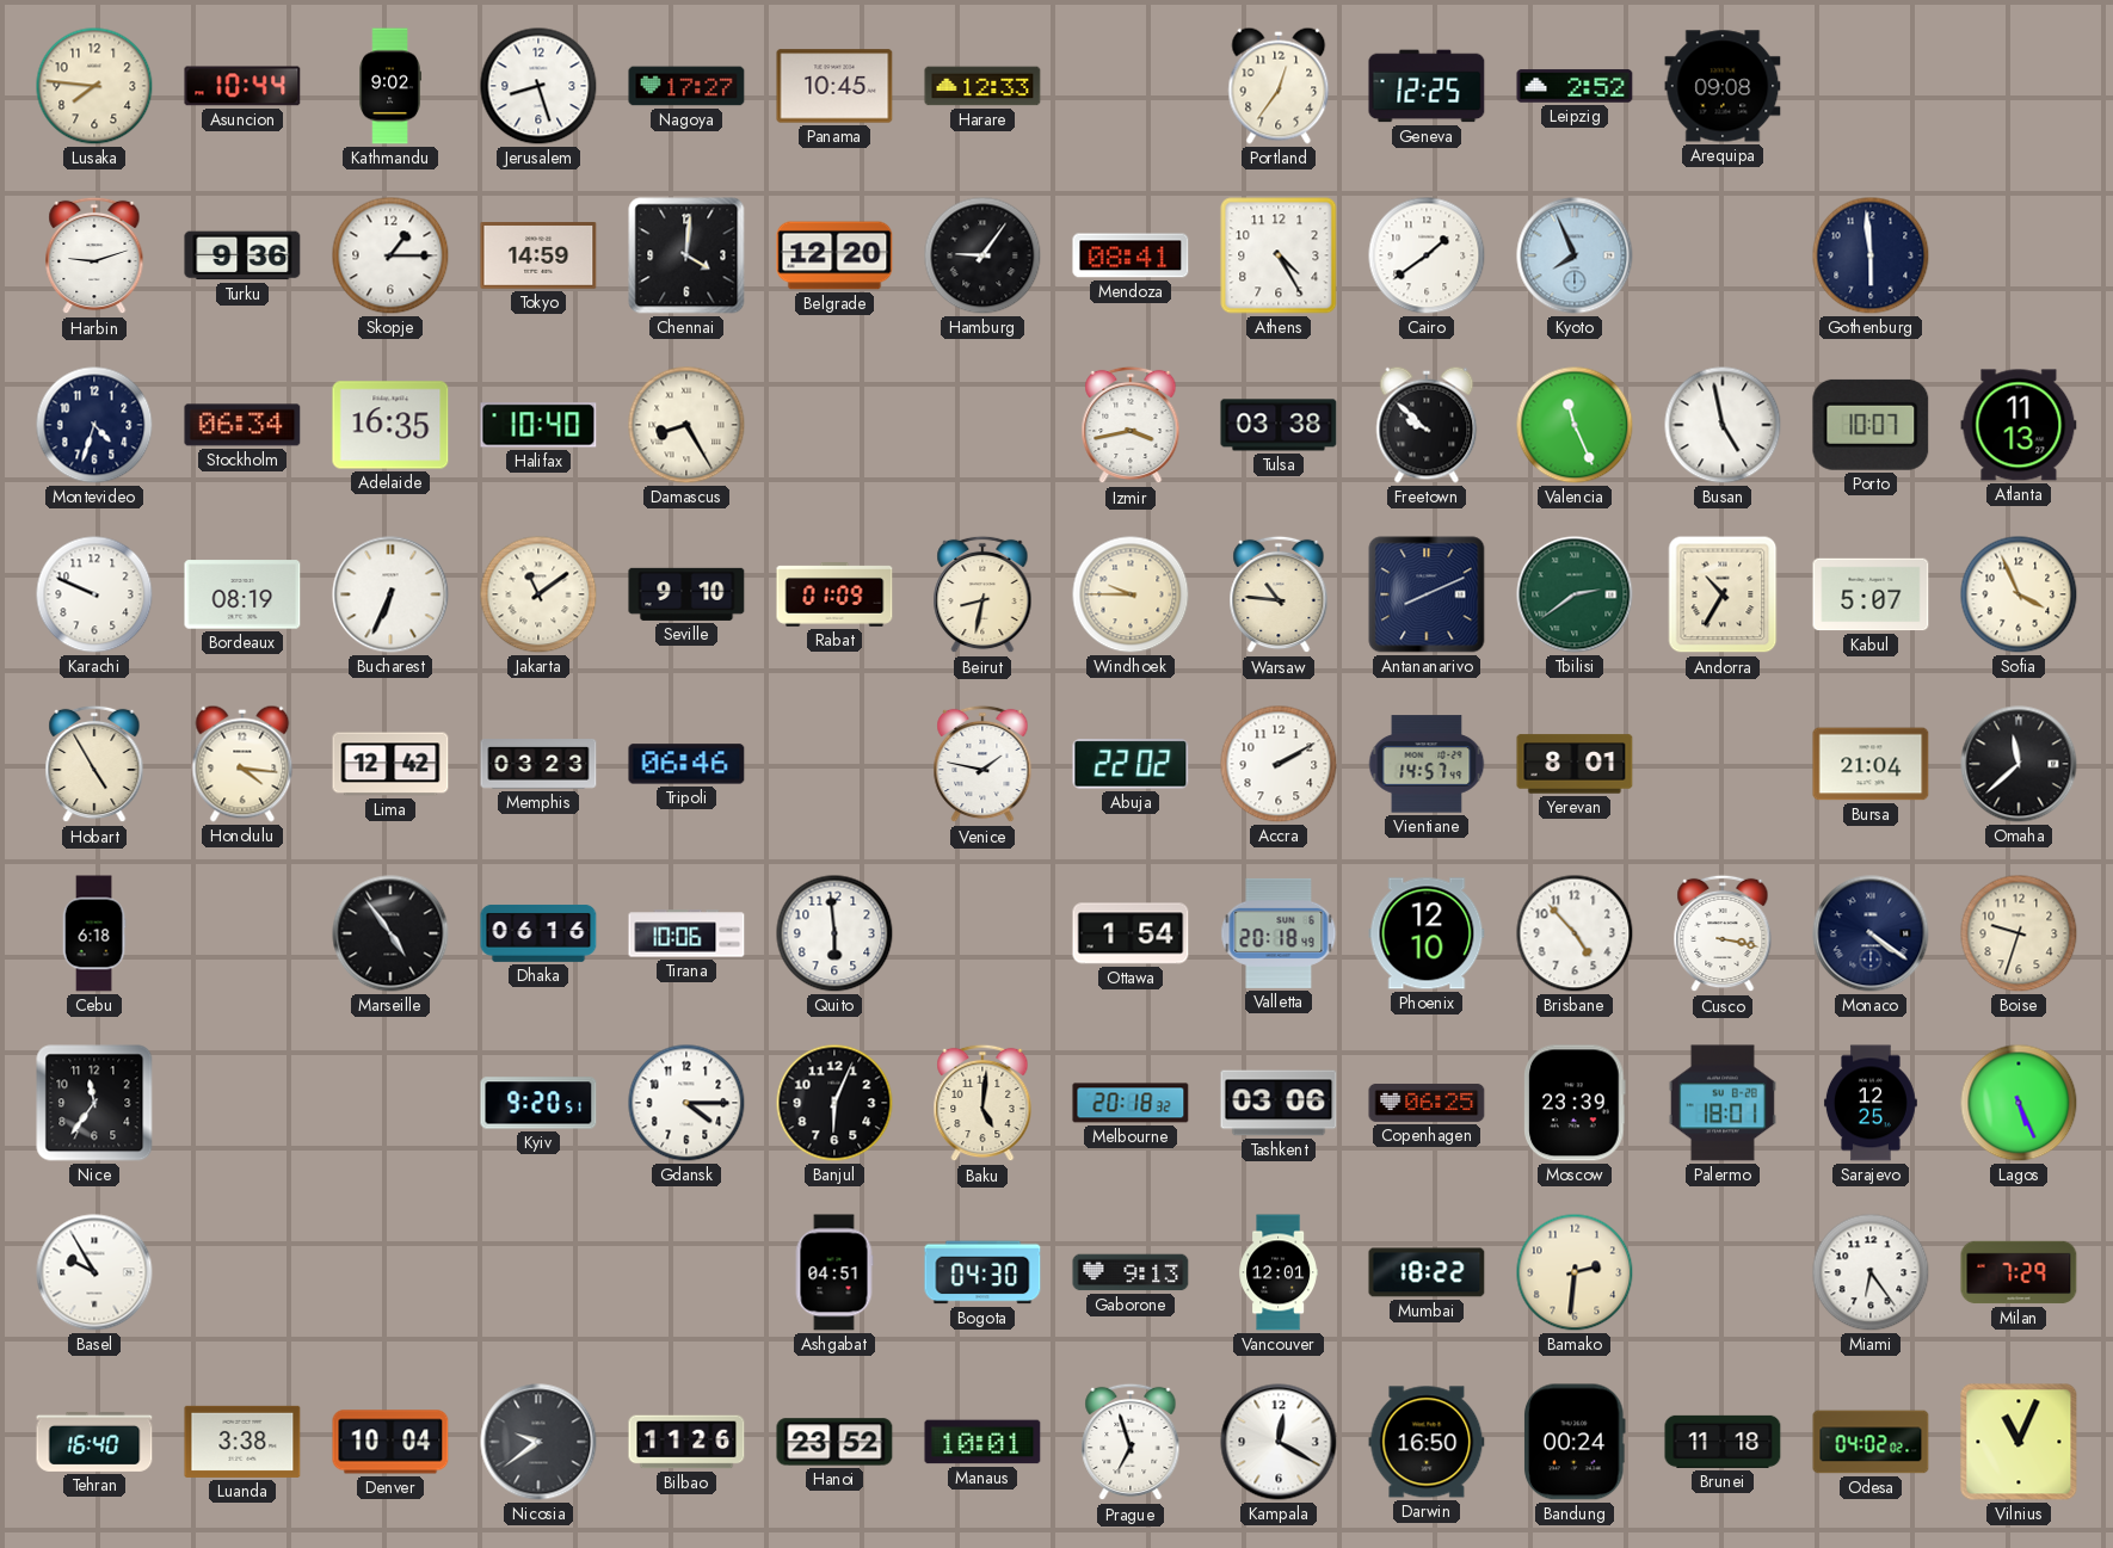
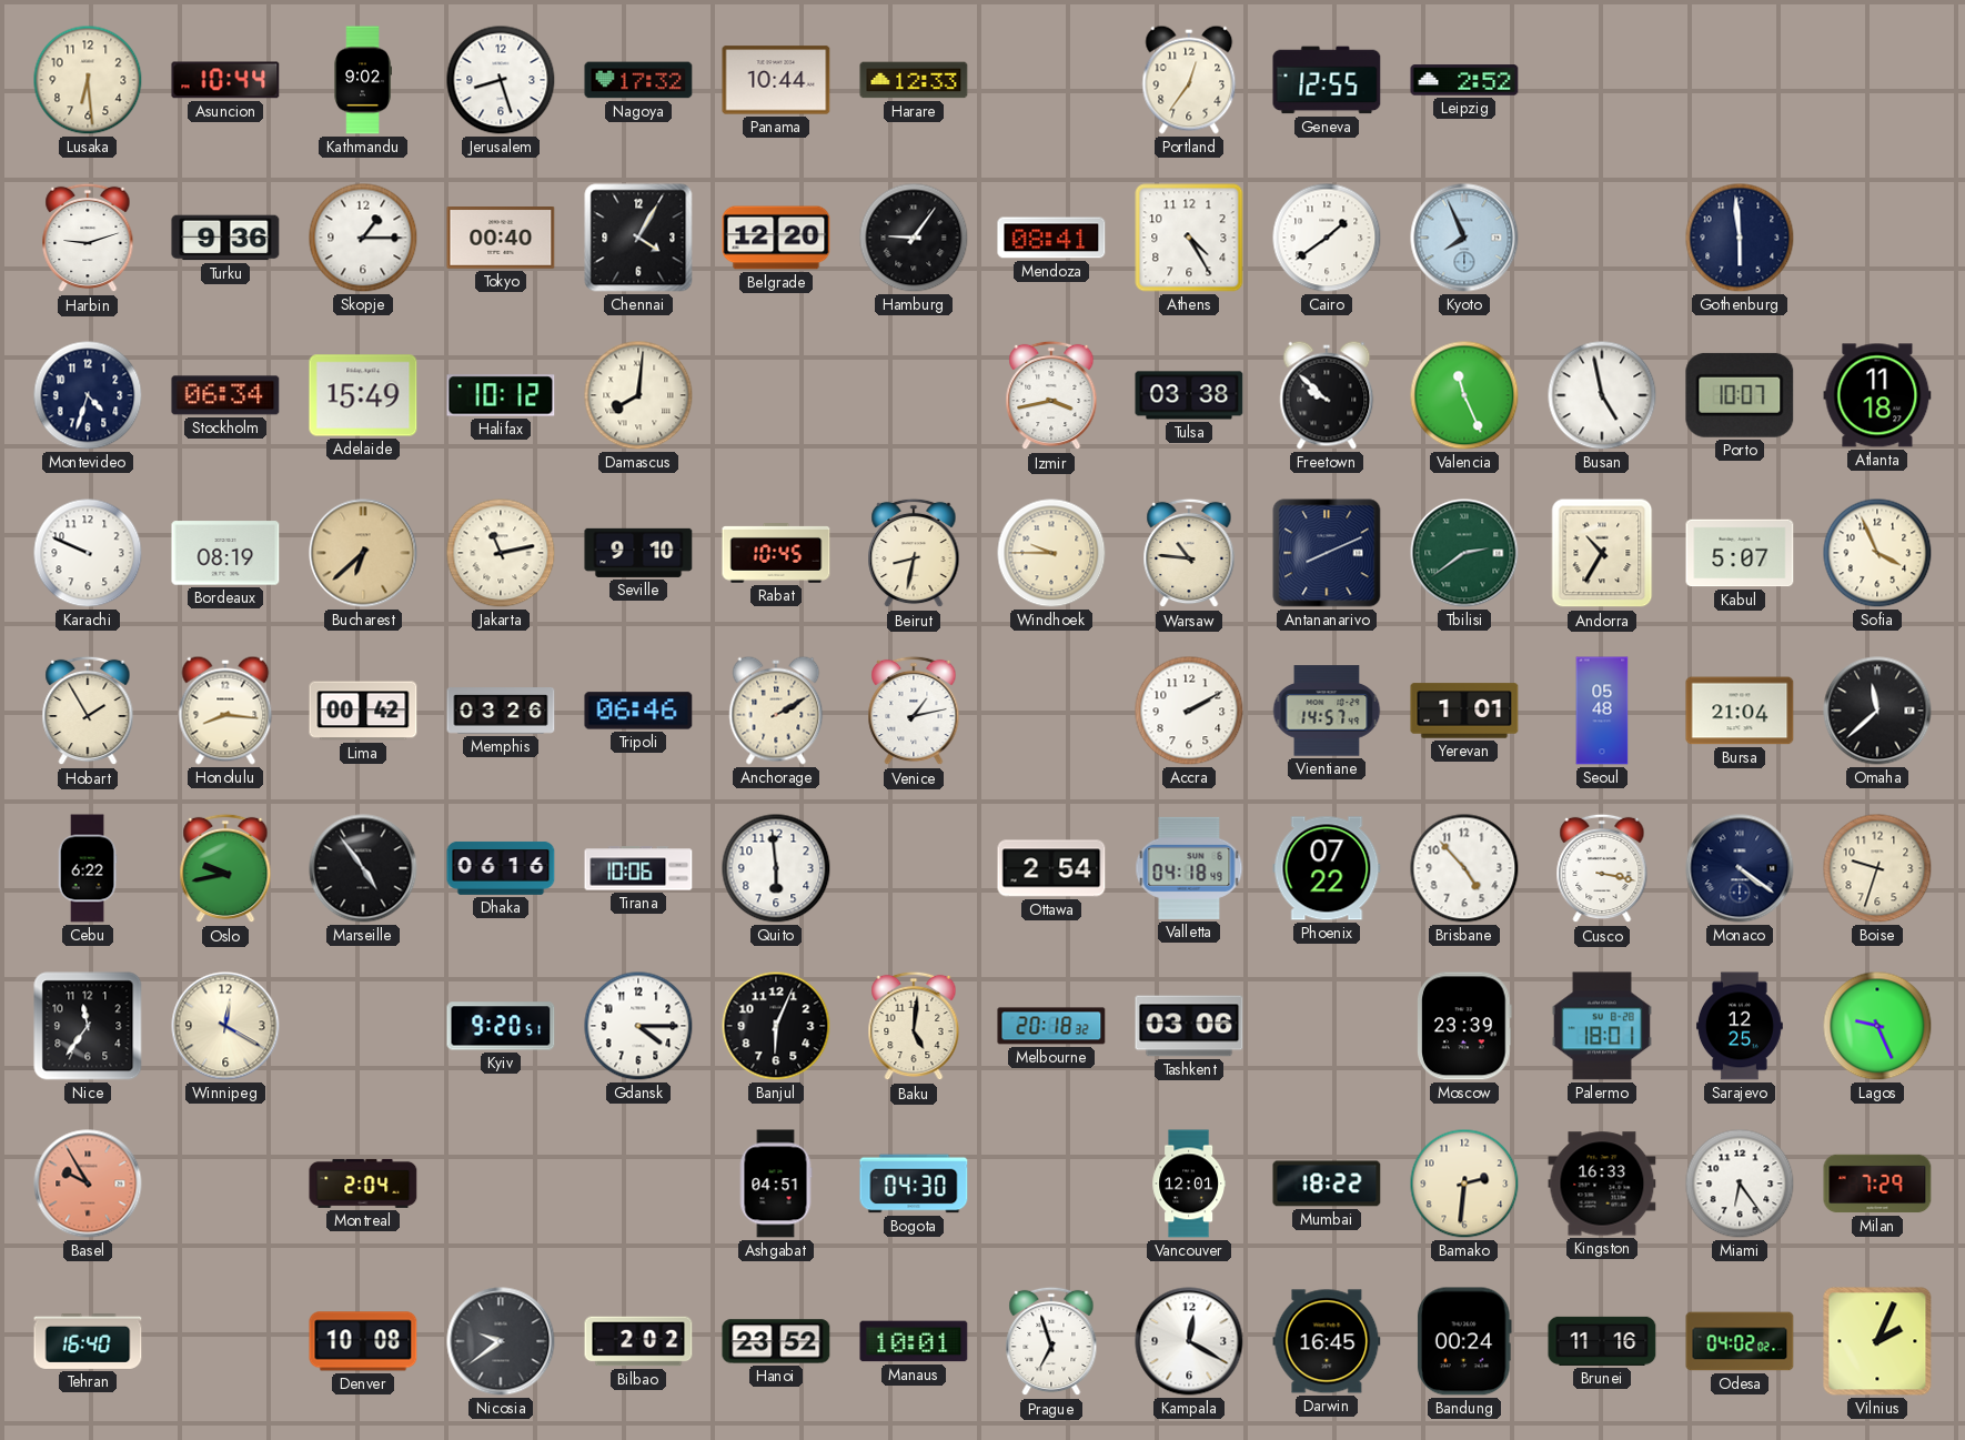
Lusaka: 7:46 -> 6:29 (88, 80)
Nagoya: 17:27 -> 17:32 (638, 80)
Panama: 10:45 -> 10:44 (776, 80)
Geneva: 12:25 -> 12:55 (1327, 80)
Arequipa: 09:08 -> none (1723, 86)
Tokyo: 14:59 -> 00:40 (501, 238)
Chennai: 4:01 -> 4:05 (638, 238)
Adelaide: 16:35 -> 15:49 (363, 395)
Halifax: 10:40 -> 10:12 (501, 395)
Damascus: 8:25 -> 8:01 (638, 395)
Atlanta: 11:13 -> 11:18 (1877, 395)
Bucharest: 6:34 -> 6:38 (363, 553)
Bucharest dial: white -> champagne (363, 553)
Jakarta: 11:09 -> 11:13 (501, 553)
Rabat: 01:09 -> 10:45 (776, 553)
Hobart: 4:55 -> 1:55 (88, 711)
Honolulu: 4:16 -> 8:16 (225, 711)
Lima: 12:42 -> 00:42 (363, 711)
Memphis: 03:23 -> 03:26 (501, 712)
Anchorage: none -> 2:10 (776, 711)
Venice: 1:47 -> 1:13 (914, 711)
Abuja: 22:02 -> none (1131, 764)
Yerevan: 8:01 -> 1:01 (1464, 711)
Seoul: none -> 05:48 (1602, 711)
Cebu: 6:18 -> 6:22 (88, 868)
Oslo: none -> 9:43 (225, 868)
Ottawa: 1:54 -> 2:54 (1051, 868)
Valletta: 20:18 -> 04:18 (1189, 868)
Phoenix: 12:10 -> 07:22 (1327, 868)
Winnipeg: none -> 12:20 (225, 1026)
Copenhagen: 06:25 -> none (1427, 1103)
Lagos: 5:26 -> 9:26 (1877, 1026)
Basel dial: white -> salmon (88, 1184)
Montreal: none -> 2:04 (363, 1184)
Gaborone: 9:13 -> none (1131, 1272)
Kingston: none -> 16:33 (1602, 1184)
Luanda: 3:38 -> none (242, 1442)
Denver: 10:04 -> 10:08 (363, 1341)
Bilbao: 11:26 -> 2:02 (638, 1341)
Darwin: 16:50 -> 16:45 (1327, 1341)
Brunei: 11:18 -> 11:16 (1602, 1341)
Vilnius: 11:04 -> 2:04 (1877, 1341)
